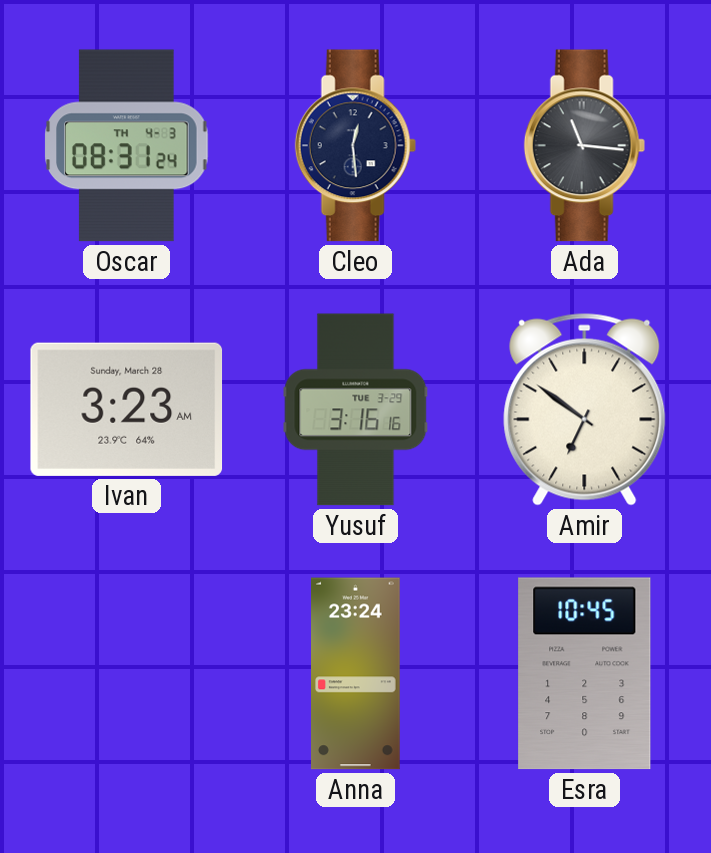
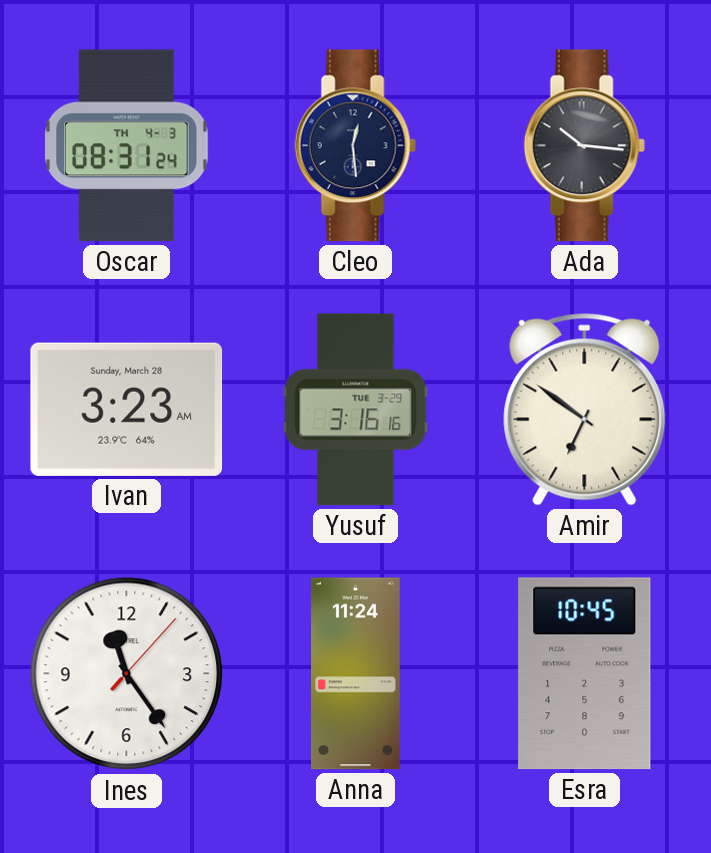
Ada: 11:16 -> 10:16 (584, 146)
Ines: none -> 11:24 (127, 674)
Anna: 23:24 -> 11:24 (356, 674)
